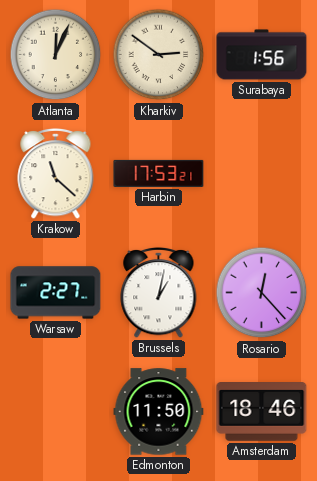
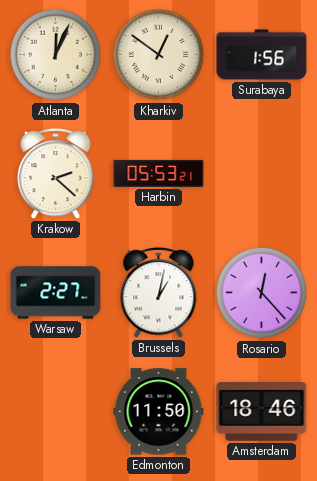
Kharkiv: 2:51 -> 12:51 (159, 55)
Krakow: 11:22 -> 2:22 (56, 173)
Harbin: 17:53 -> 05:53 (159, 173)
